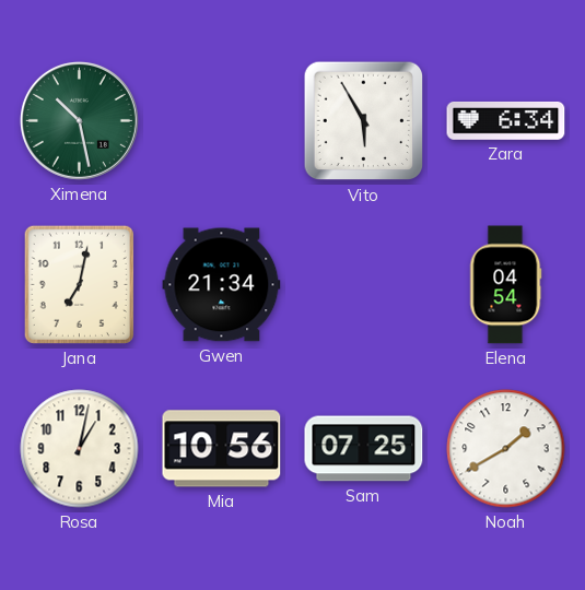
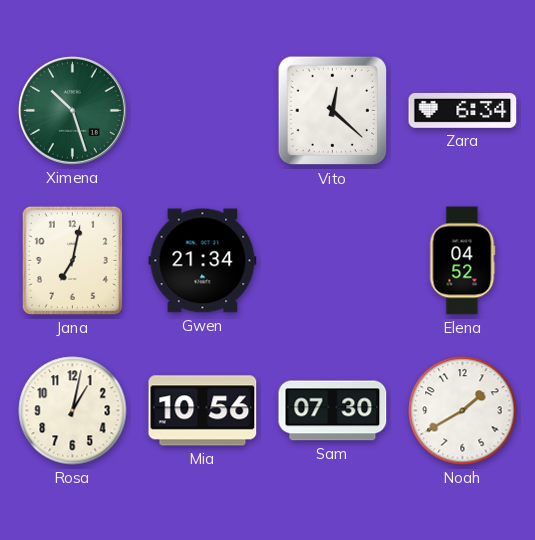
Ximena: 10:28 -> 10:27 (72, 110)
Vito: 5:55 -> 12:22 (333, 111)
Elena: 04:54 -> 04:52 (462, 261)
Sam: 07:25 -> 07:30 (333, 411)
